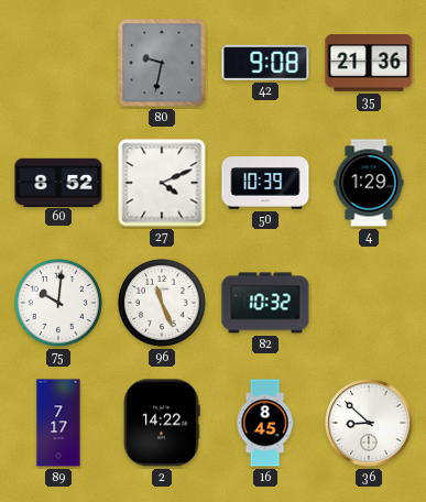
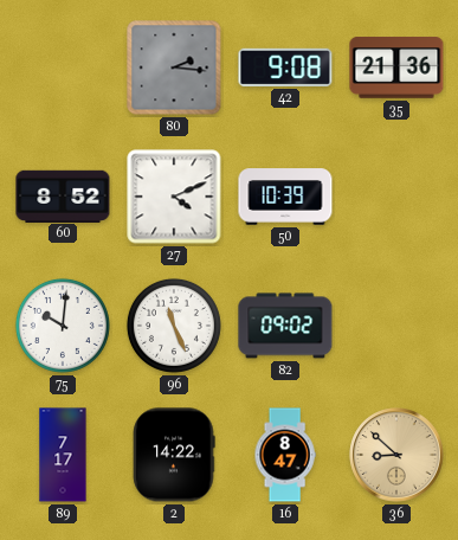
80: 9:32 -> 2:16 (174, 67)
4: 1:29 -> none (369, 183)
82: 10:32 -> 09:02 (285, 326)
16: 8:45 -> 8:47 (285, 455)
36 dial: white -> champagne (396, 455)
